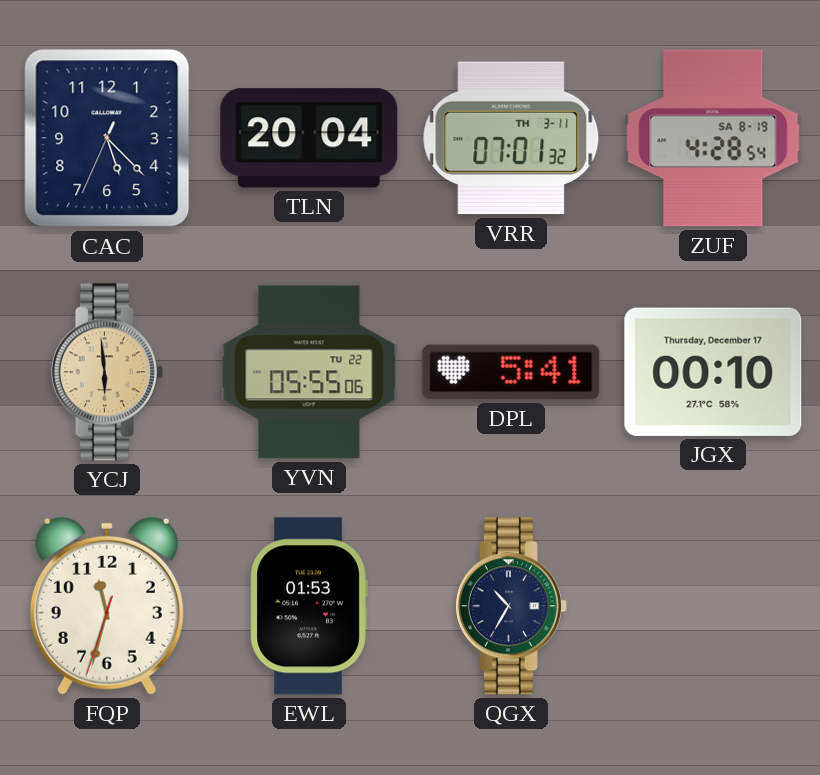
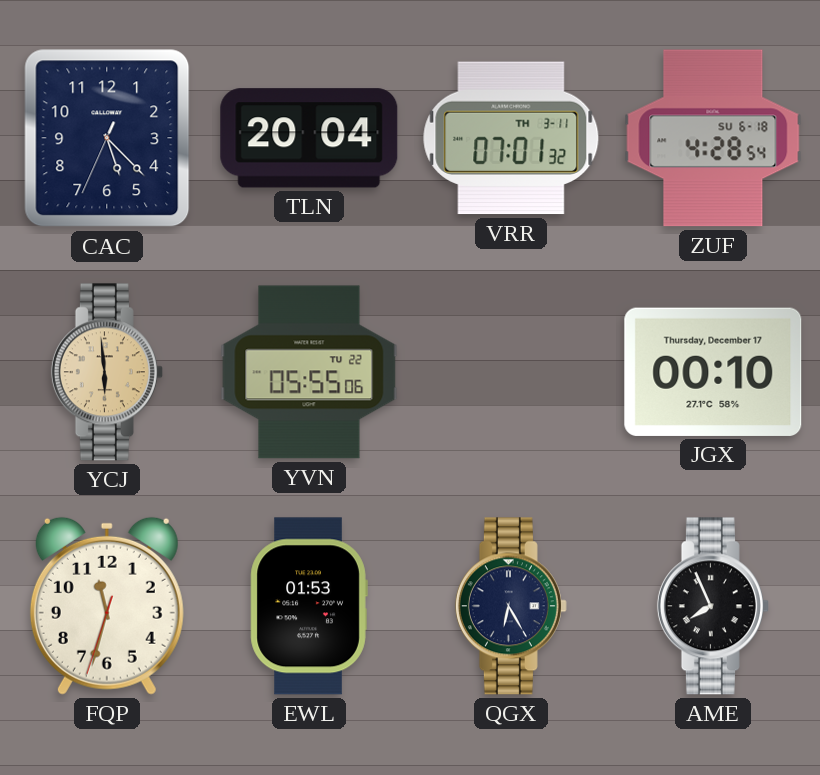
ZUF date: SA 8-19 -> SU 6-18 (713, 138)
DPL: 5:41 -> none (511, 372)
QGX: 10:35 -> 6:25 (511, 606)
AME: none -> 7:56 (713, 606)
